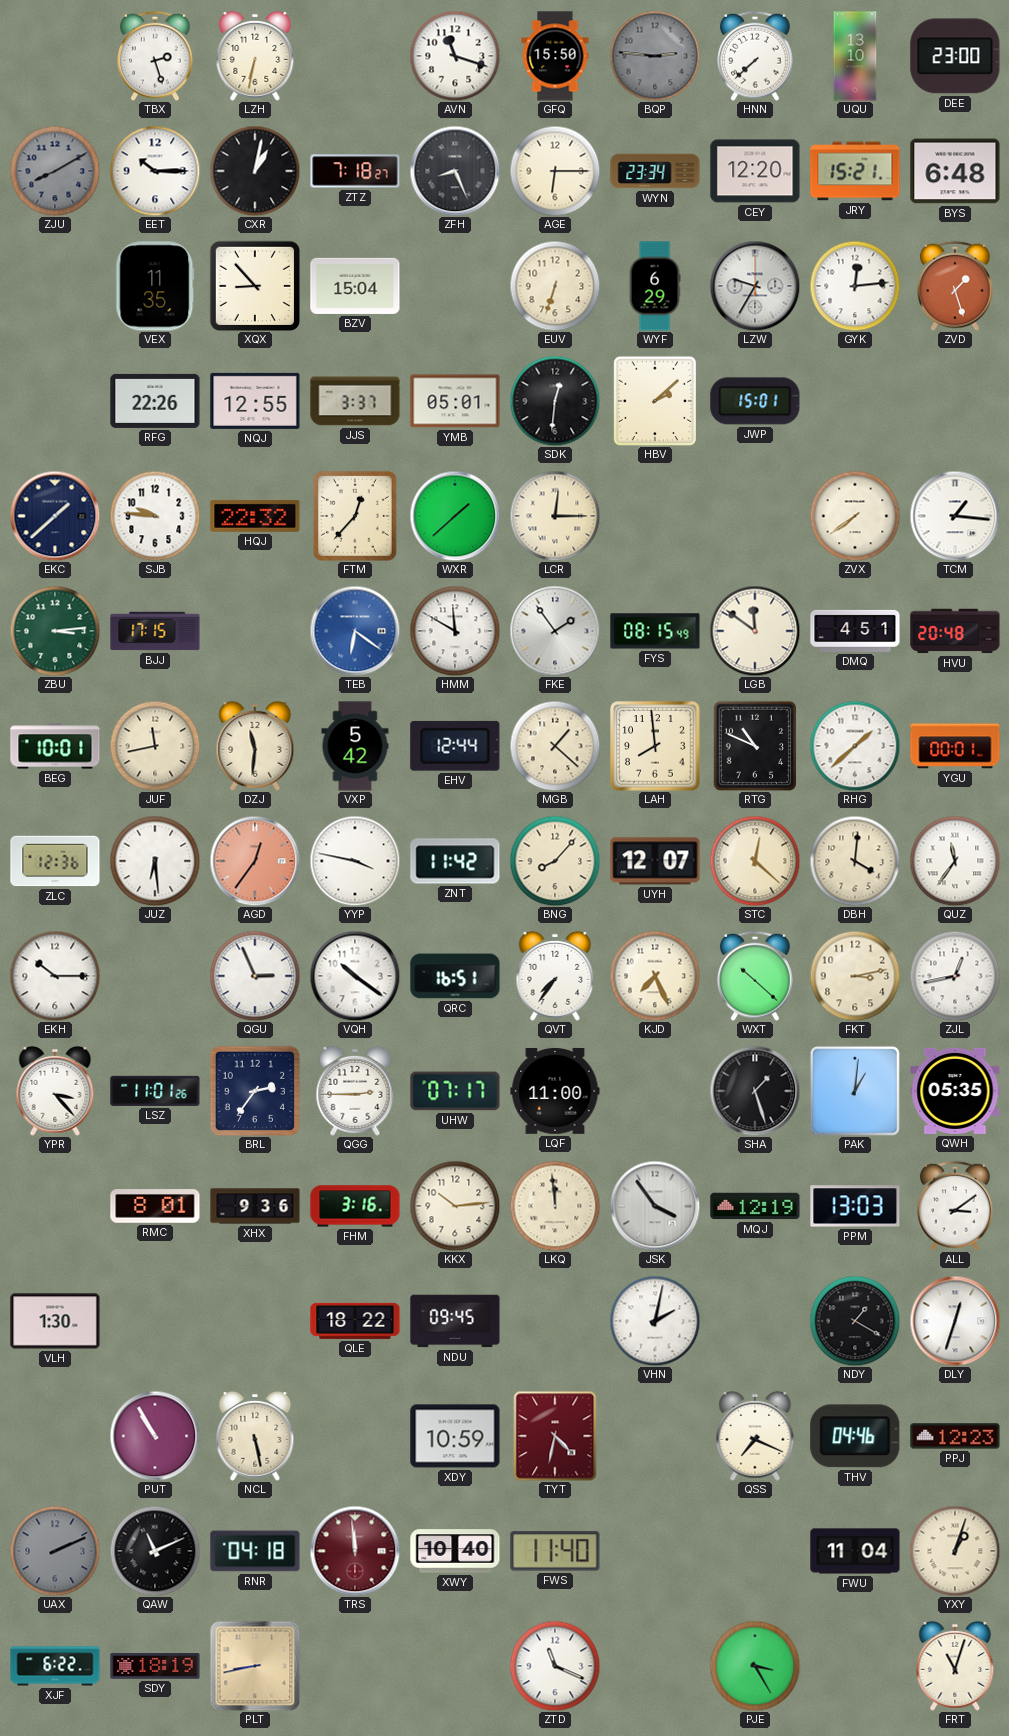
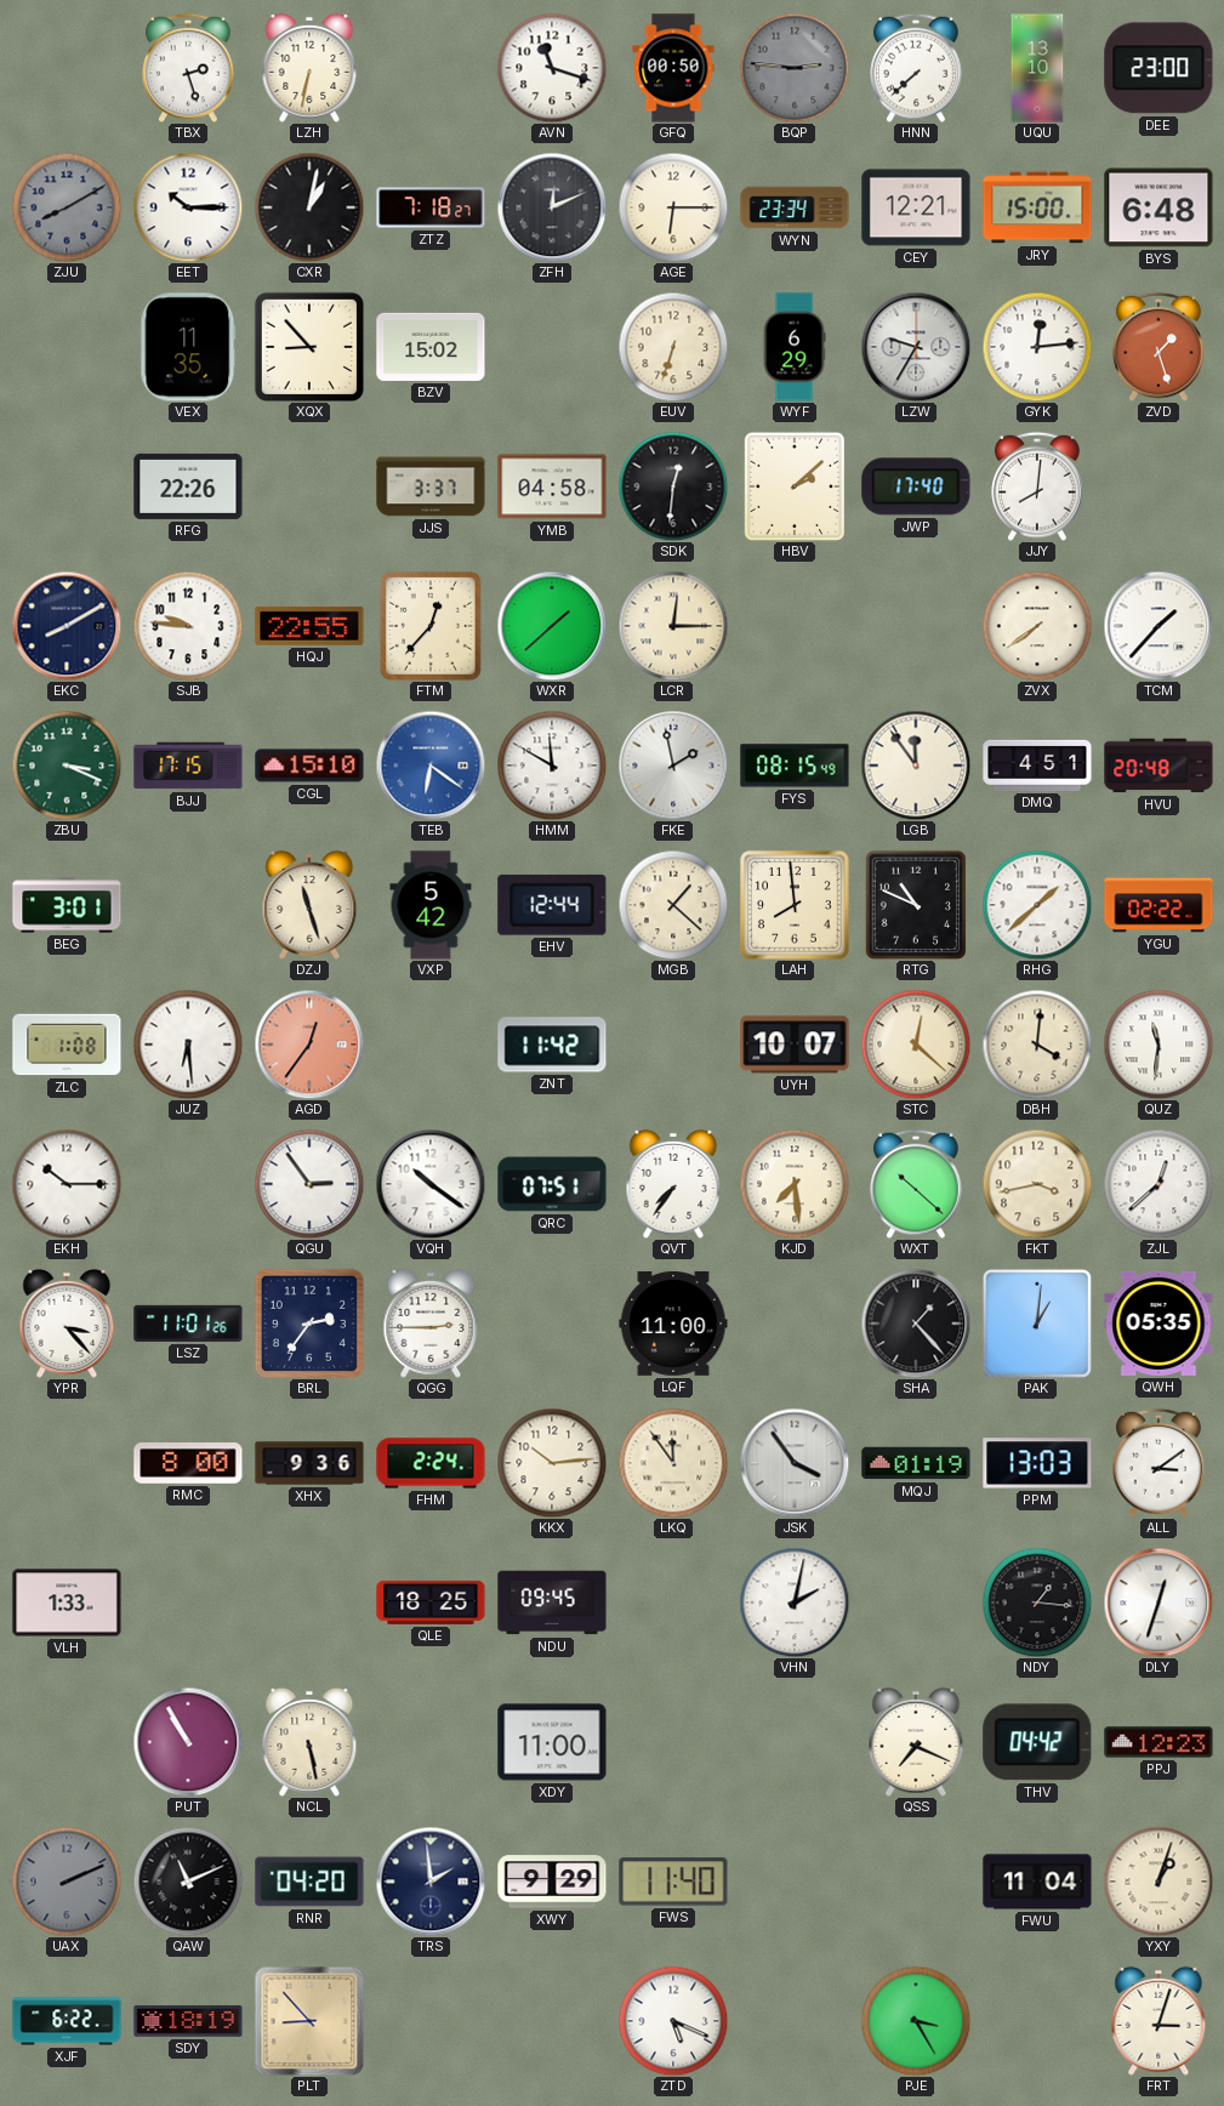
GFQ: 15:50 -> 00:50 (673, 68)
ZFH: 8:26 -> 12:11 (552, 207)
CEY: 12:20 -> 12:21 (916, 207)
JRY: 15:21 -> 15:00 (1037, 207)
BZV: 15:04 -> 15:02 (431, 347)
NQJ: 12:55 -> none (255, 401)
YMB: 05:01 -> 04:58 (552, 486)
JWP: 15:01 -> 17:40 (916, 486)
JJY: none -> 8:01 (1037, 486)
EKC: 1:38 -> 8:10 (67, 626)
HQJ: 22:32 -> 22:55 (309, 626)
TCM: 1:16 -> 1:37 (1158, 626)
ZBU: 3:14 -> 3:19 (67, 765)
CGL: none -> 15:10 (309, 765)
FKE: 1:54 -> 1:58 (673, 765)
LGB: 11:51 -> 11:54 (916, 765)
BEG: 10:01 -> 3:01 (67, 905)
JUF: 11:43 -> none (155, 746)
DZJ: 11:31 -> 11:27 (309, 905)
YGU: 00:01 -> 02:22 (1158, 905)
ZLC: 12:36 -> 1:08 (67, 1045)
YYP: 3:47 -> none (355, 861)
BNG: 8:07 -> none (555, 861)
UYH: 12:07 -> 10:07 (795, 1045)
QUZ: 11:36 -> 11:31 (1158, 1045)
QGU: 2:56 -> 2:54 (309, 1184)
QRC: 16:51 -> 07:51 (552, 1184)
KJD: 7:26 -> 7:29 (795, 1184)
FKT: 3:13 -> 3:43 (1037, 1184)
ZJL: 12:43 -> 12:38 (1158, 1184)
UHW: 07:17 -> none (455, 1091)
SHA: 1:27 -> 1:23 (916, 1324)
RMC: 8:01 -> 8:00 (188, 1463)
FHM: 3:16 -> 2:24 (431, 1463)
LKQ: 11:59 -> 11:54 (673, 1463)
MQJ: 12:19 -> 01:19 (916, 1463)
VLH: 1:30 -> 1:33 (67, 1603)
QLE: 18:22 -> 18:25 (431, 1603)
NDY: 1:20 -> 1:16 (1037, 1603)
XDY: 10:59 -> 11:00 (552, 1742)
TYT: 4:32 -> none (555, 1436)
THV: 04:46 -> 04:42 (1037, 1742)
RNR: 04:18 -> 04:20 (309, 1882)
TRS: 11:59 -> 1:59 (431, 1882)
TRS dial: burgundy -> navy (431, 1882)
XWY: 10:40 -> 9:29 (552, 1882)
PLT: 8:43 -> 8:53 (309, 2021)
ZTD: 11:19 -> 5:19 (673, 2021)
FRT: 11:03 -> 3:03 (1158, 2021)
